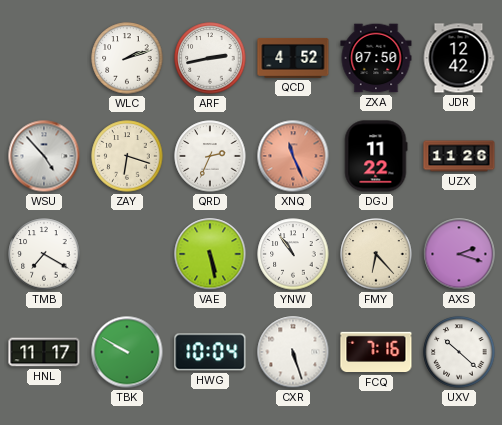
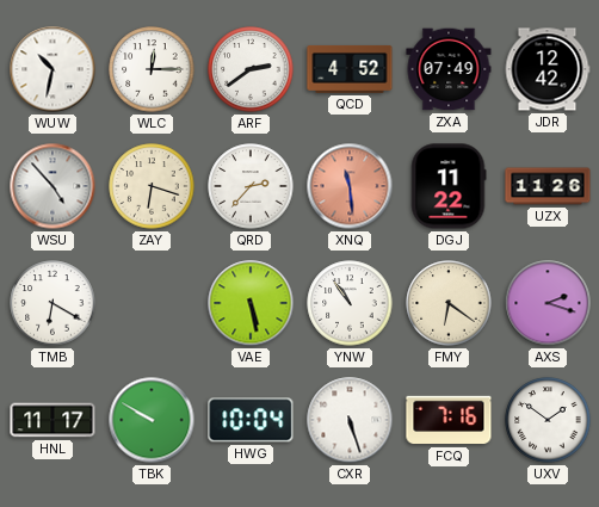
WUW: none -> 10:32 (53, 69)
WLC: 2:12 -> 12:15 (152, 69)
ARF: 2:43 -> 2:39 (251, 69)
ZXA: 07:50 -> 07:49 (449, 69)
QRD: 2:34 -> 2:37 (251, 186)
XNQ: 11:26 -> 11:29 (350, 186)
TMB: 7:20 -> 6:20 (53, 303)
FMY: 6:23 -> 6:21 (449, 303)
UXV: 10:22 -> 1:51 (548, 420)
